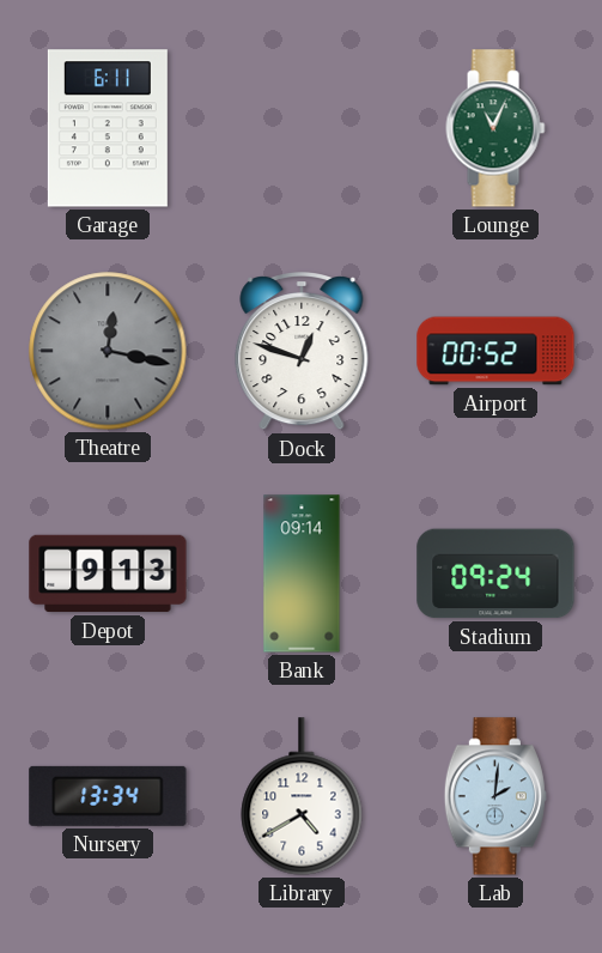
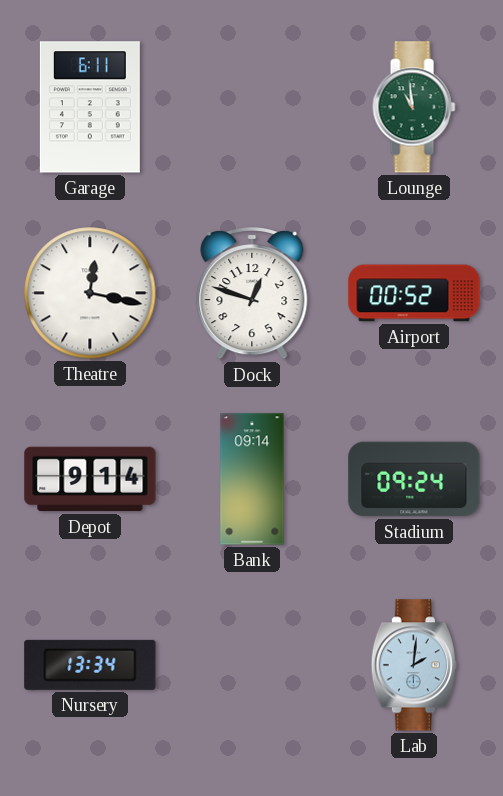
Lounge: 11:04 -> 10:59 (414, 107)
Theatre dial: grey -> white (90, 293)
Depot: 9:13 -> 9:14 (90, 479)
Library: 4:40 -> none (302, 796)
